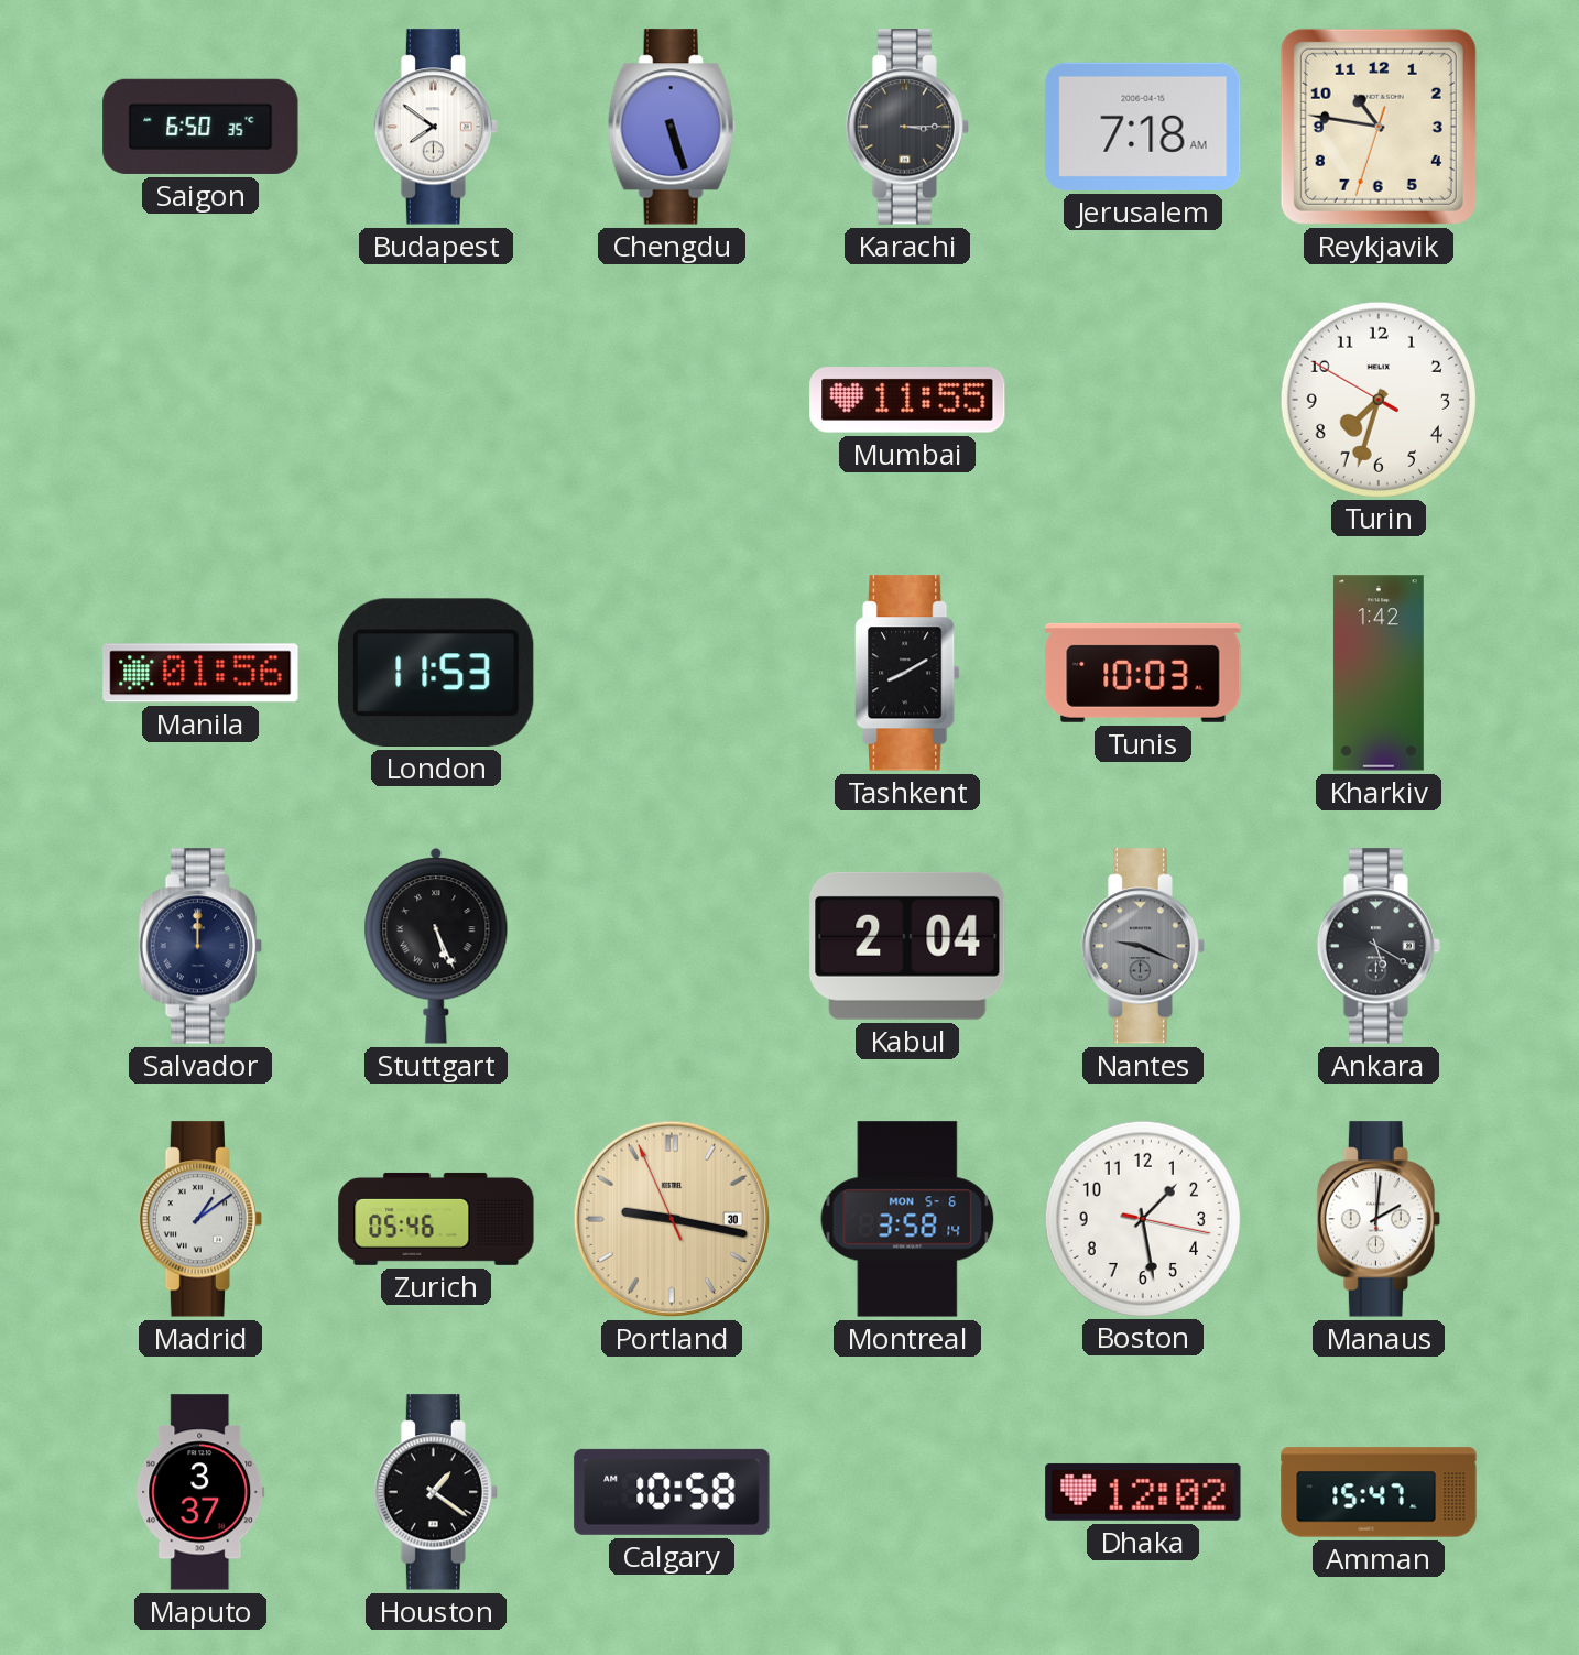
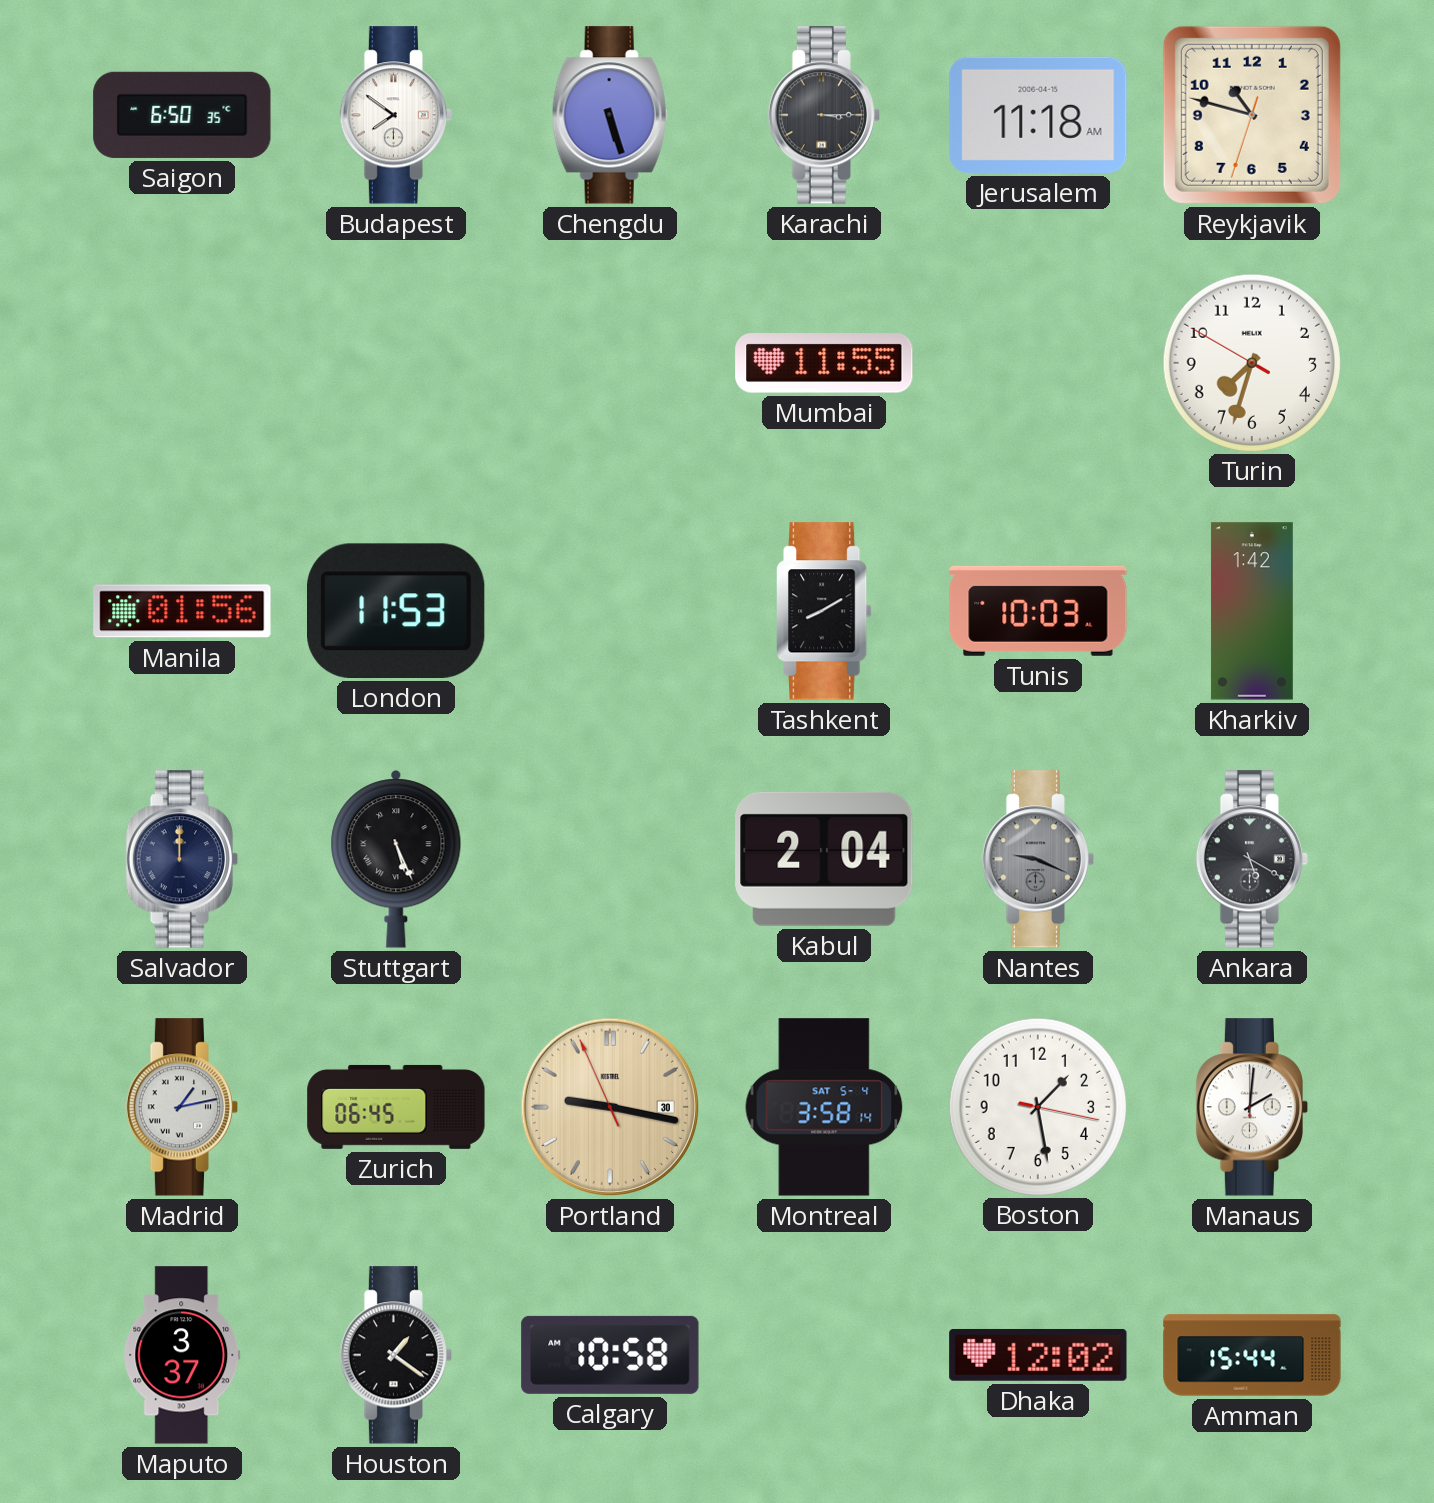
Jerusalem: 7:18 -> 11:18 (1038, 115)
Reykjavik: 10:46 -> 10:47 (1252, 115)
Madrid: 1:09 -> 1:13 (181, 1107)
Zurich: 05:46 -> 06:45 (396, 1107)
Montreal date: MON 5-6 -> SAT 5-4 (824, 1107)
Amman: 15:47 -> 15:44 (1252, 1355)
